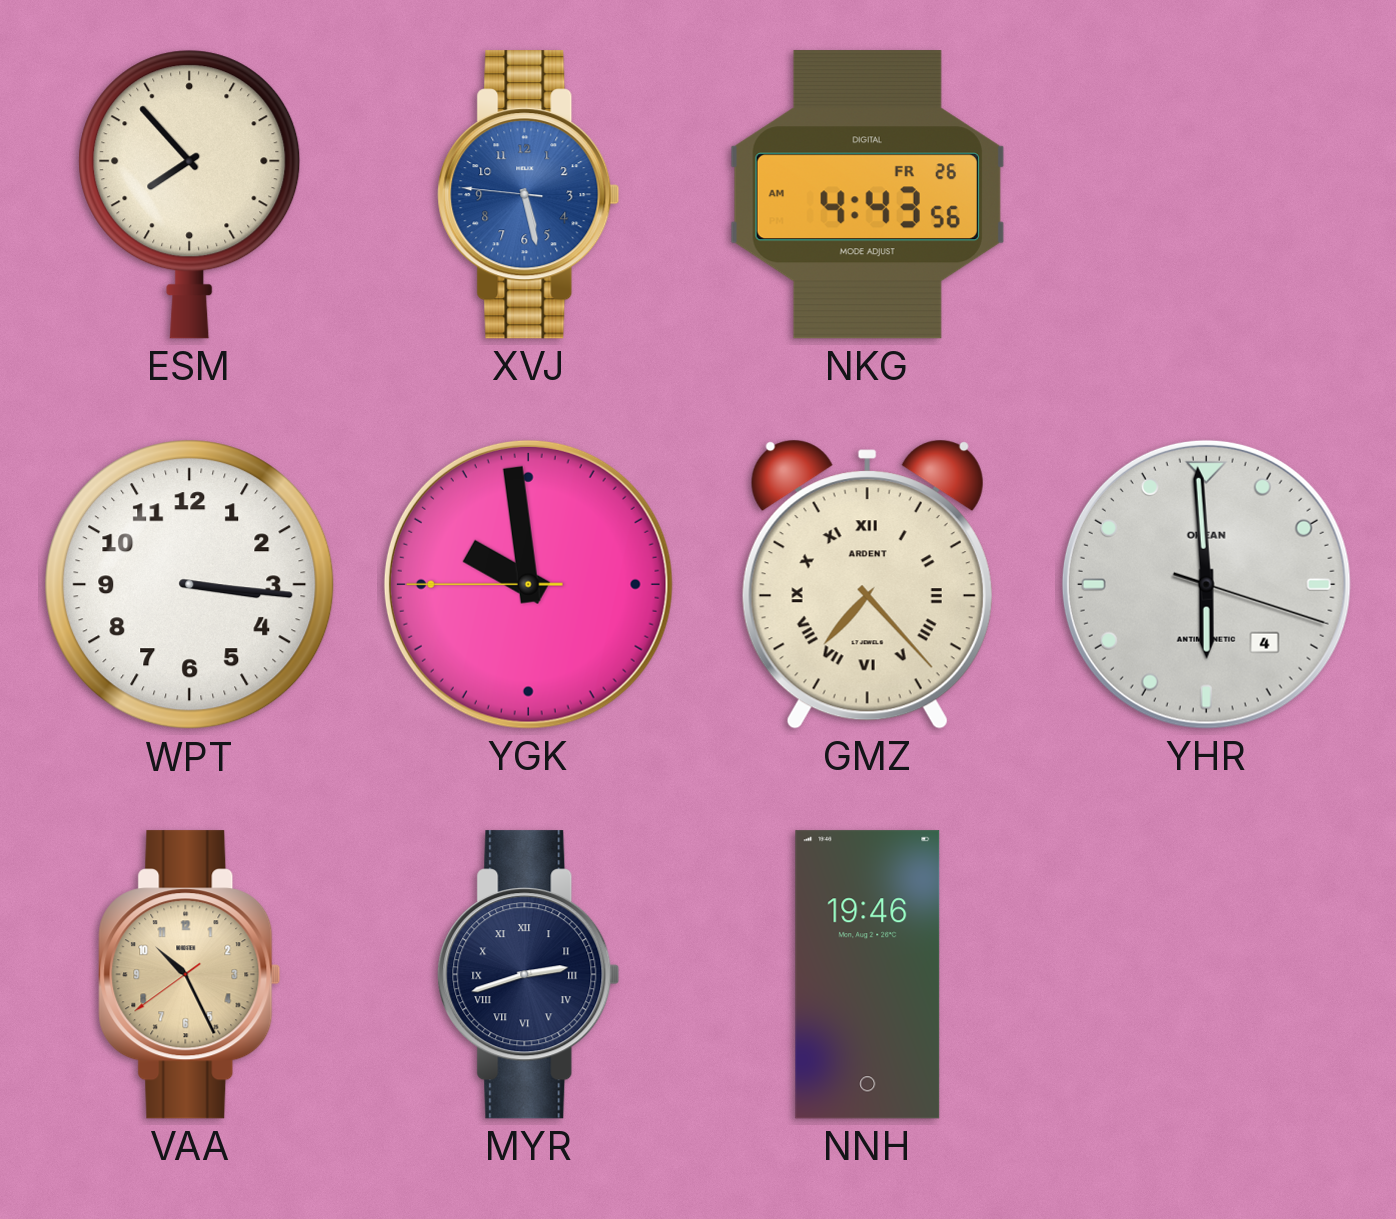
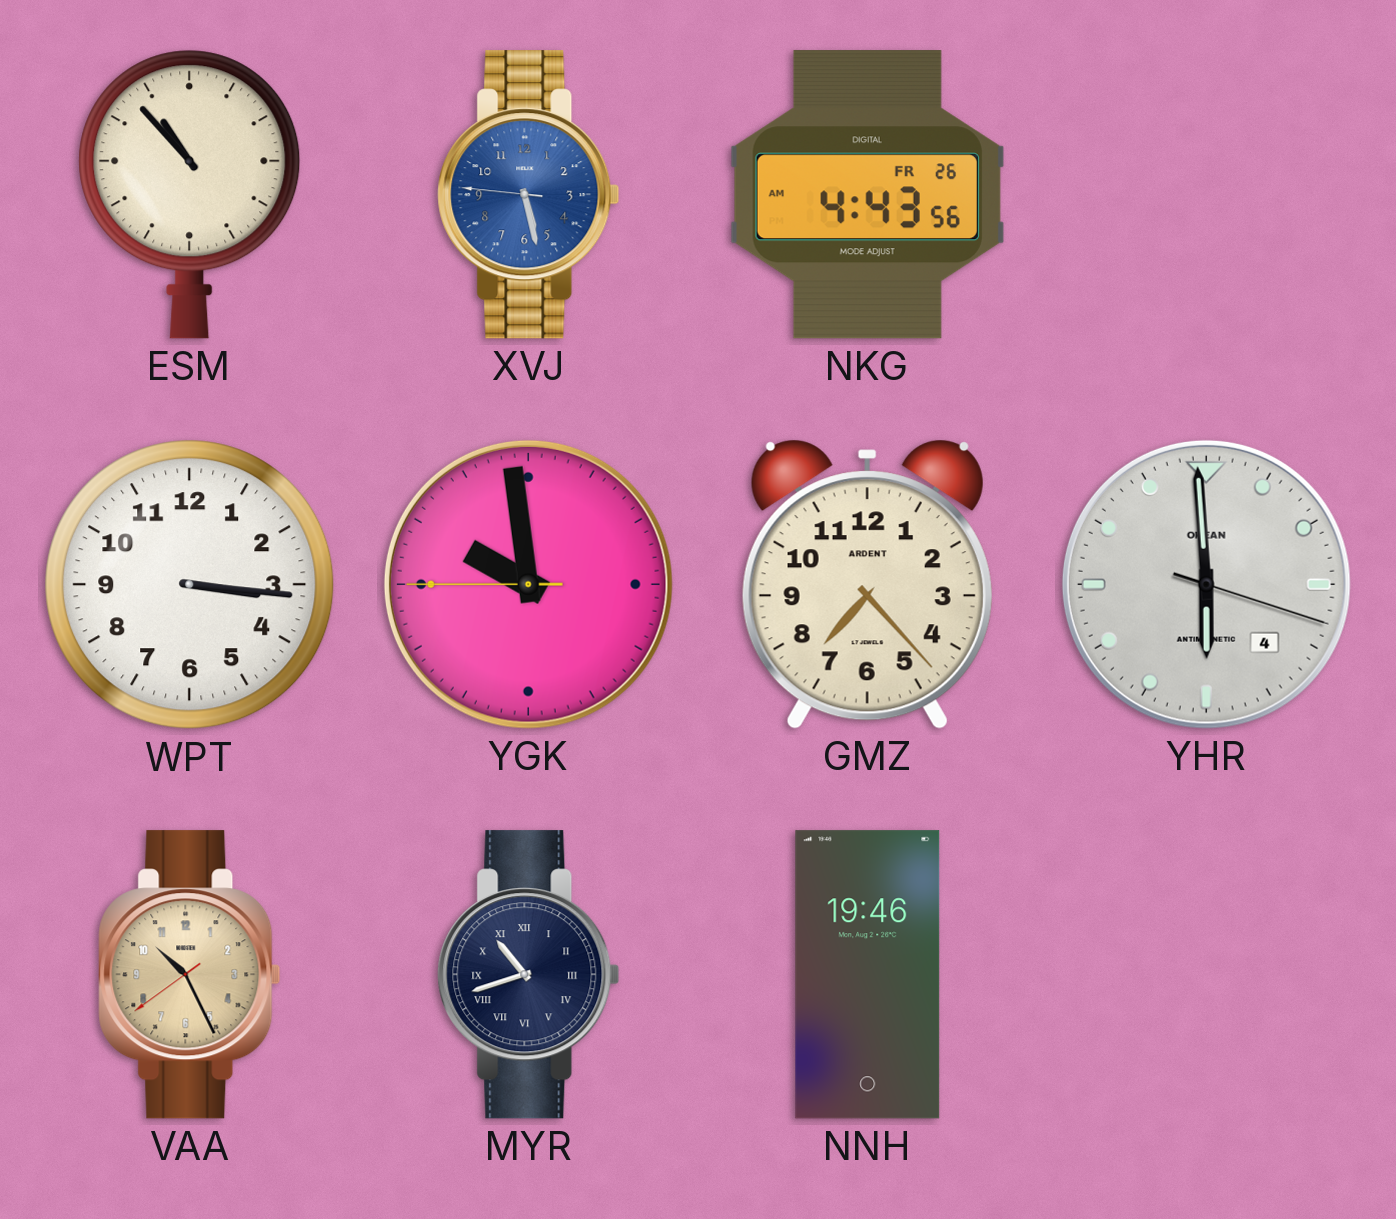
ESM: 7:53 -> 10:53 (190, 194)
GMZ numerals: Roman -> Arabic (867, 584)
MYR: 2:42 -> 10:42 (529, 975)
